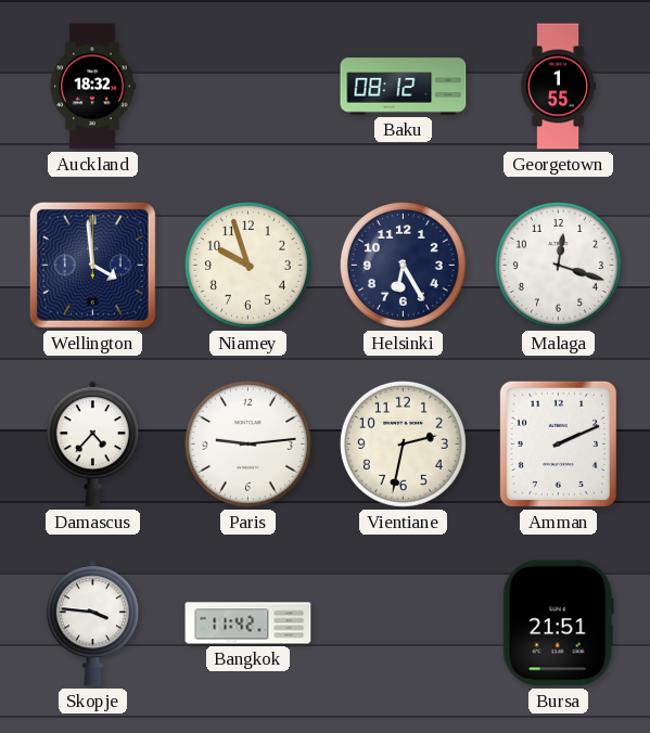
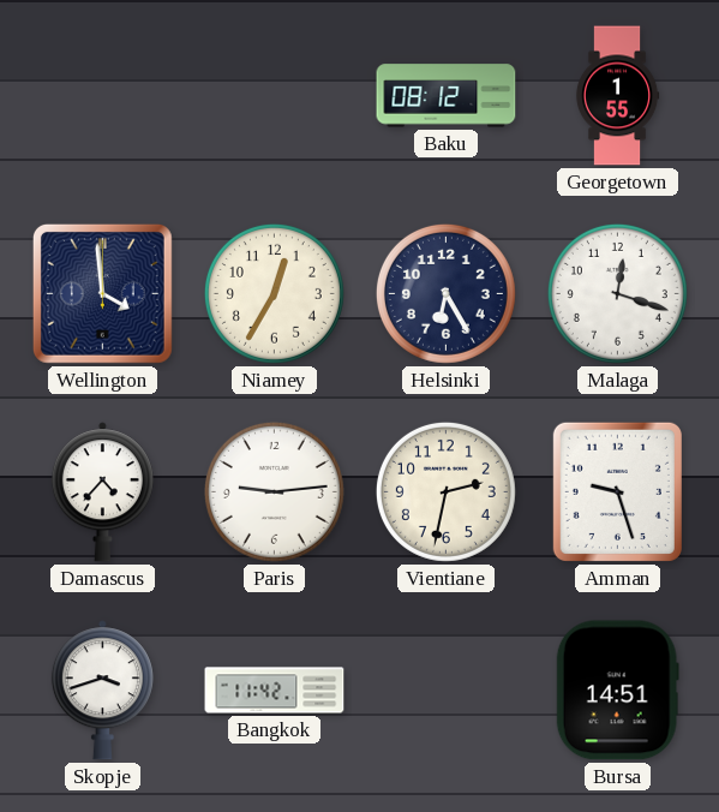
Auckland: 18:32 -> none (92, 87)
Niamey: 9:57 -> 12:35 (274, 293)
Amman: 2:11 -> 9:27 (617, 491)
Skopje: 3:46 -> 3:42 (102, 691)
Bursa: 21:51 -> 14:51 (617, 691)
